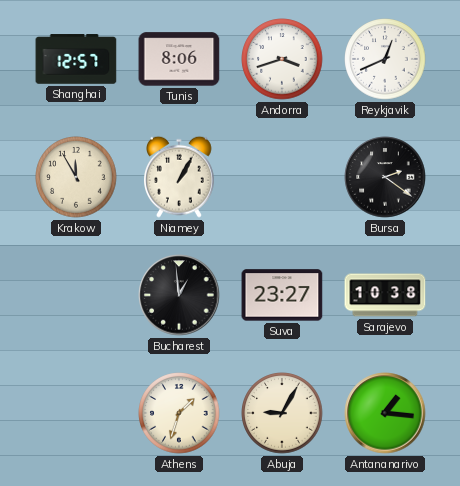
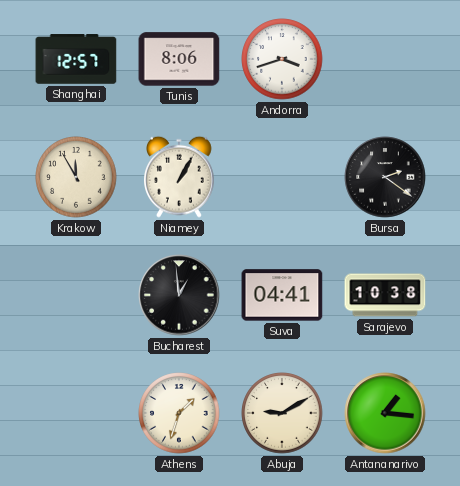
Reykjavik: 12:41 -> none (385, 59)
Suva: 23:27 -> 04:41 (282, 295)
Abuja: 9:05 -> 9:10 (282, 413)
